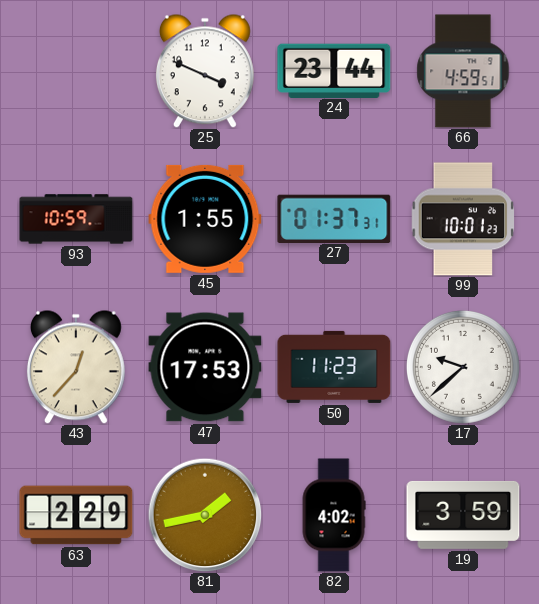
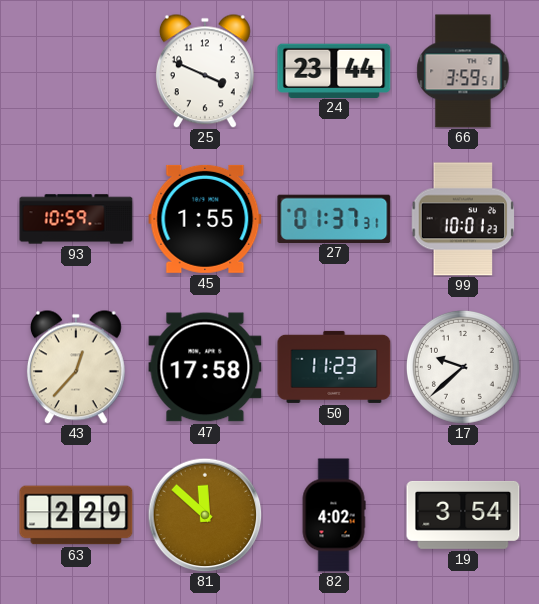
66: 4:59 -> 3:59 (463, 71)
47: 17:53 -> 17:58 (205, 367)
81: 1:43 -> 11:52 (205, 515)
19: 3:59 -> 3:54 (463, 515)
